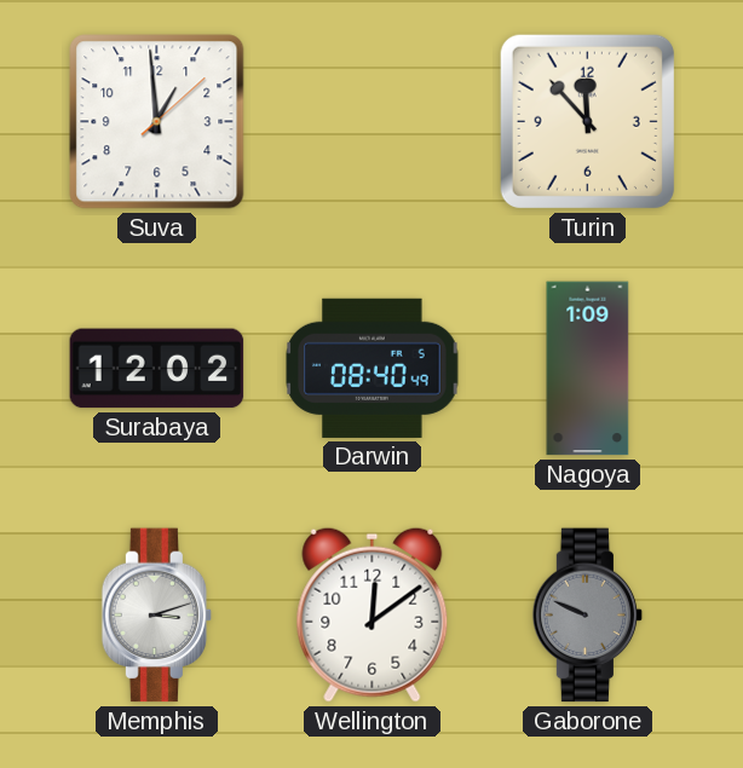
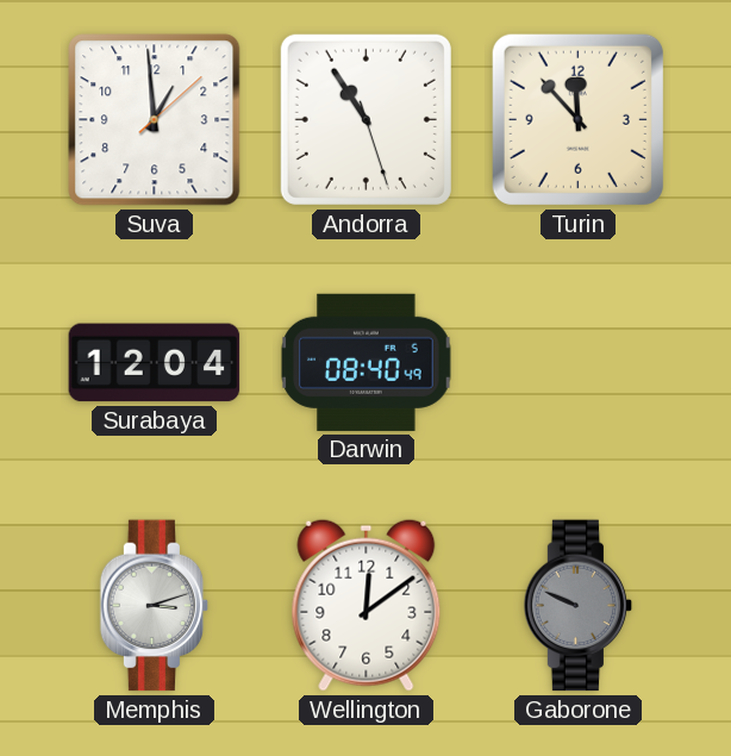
Andorra: none -> 10:54 (365, 119)
Surabaya: 12:02 -> 12:04 (155, 363)
Nagoya: 1:09 -> none (588, 369)
